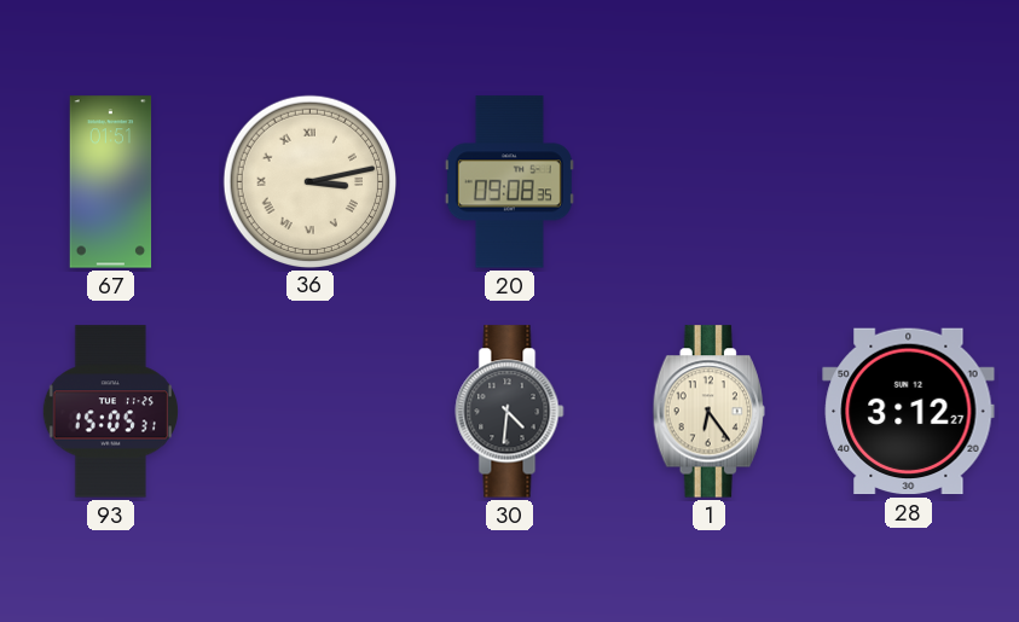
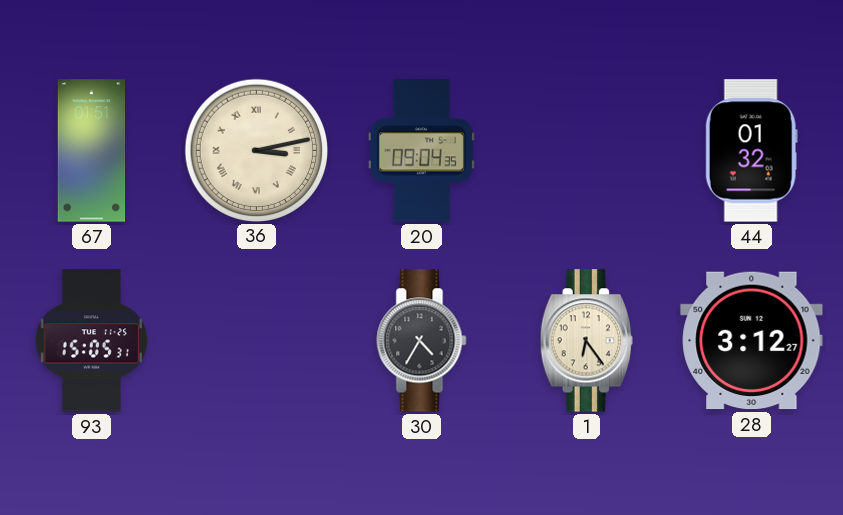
20: 09:08 -> 09:04 (421, 151)
44: none -> 01:32 (751, 151)
30: 4:31 -> 4:35 (422, 341)
